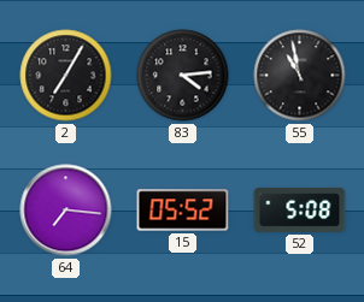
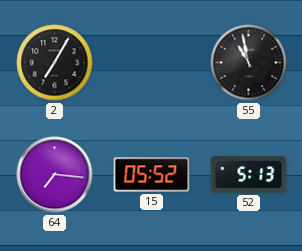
83: 4:14 -> none (183, 76)
52: 5:08 -> 5:13 (249, 175)
